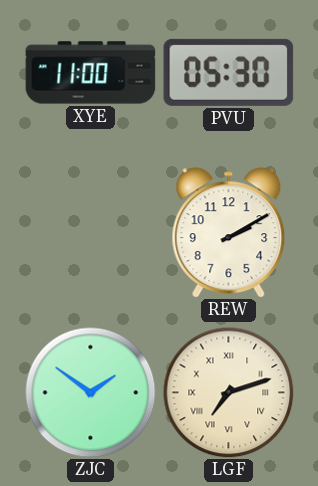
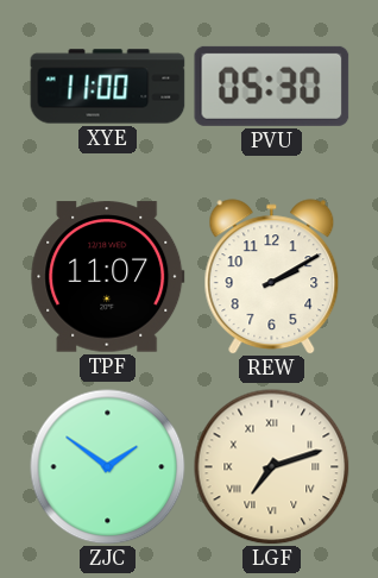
TPF: none -> 11:07 (108, 277)
